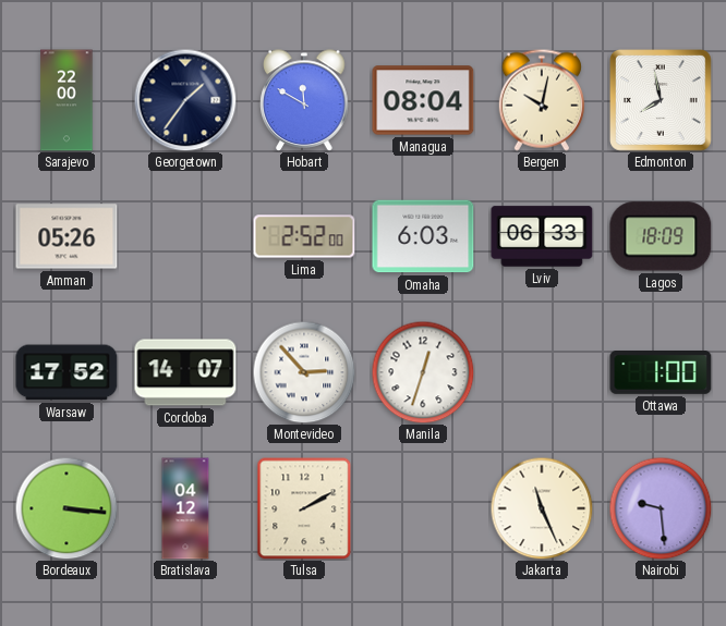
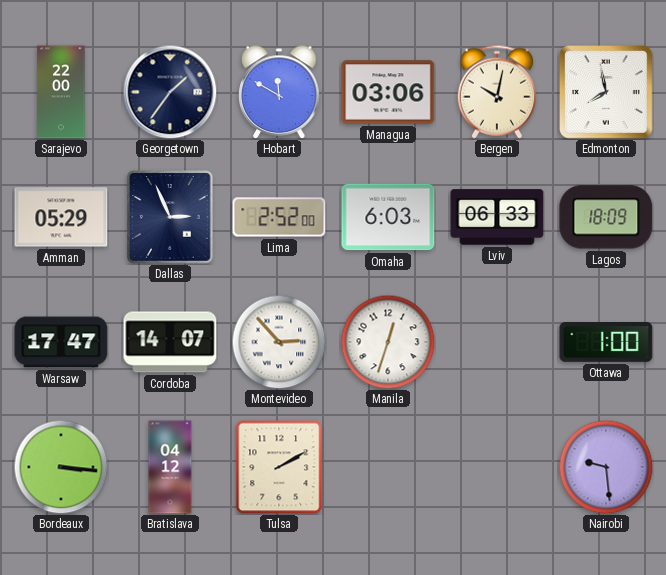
Managua: 08:04 -> 03:06 (388, 92)
Amman: 05:26 -> 05:29 (61, 217)
Dallas: none -> 2:56 (170, 217)
Warsaw: 17:52 -> 17:47 (61, 342)
Jakarta: 11:26 -> none (542, 508)
